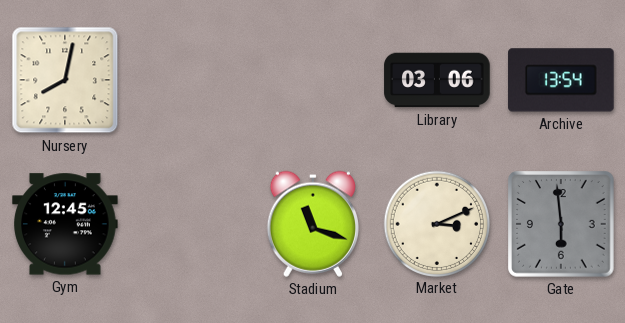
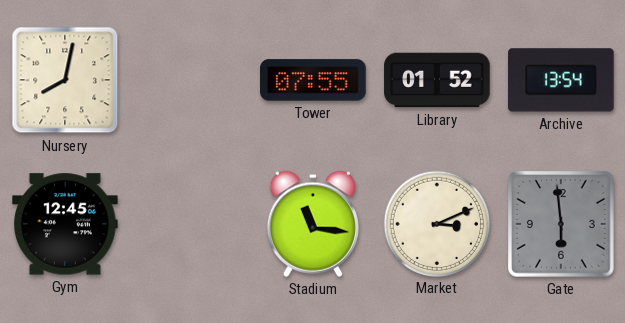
Tower: none -> 07:55 (313, 80)
Library: 03:06 -> 01:52 (437, 80)
Stadium: 11:18 -> 11:16 (312, 224)
